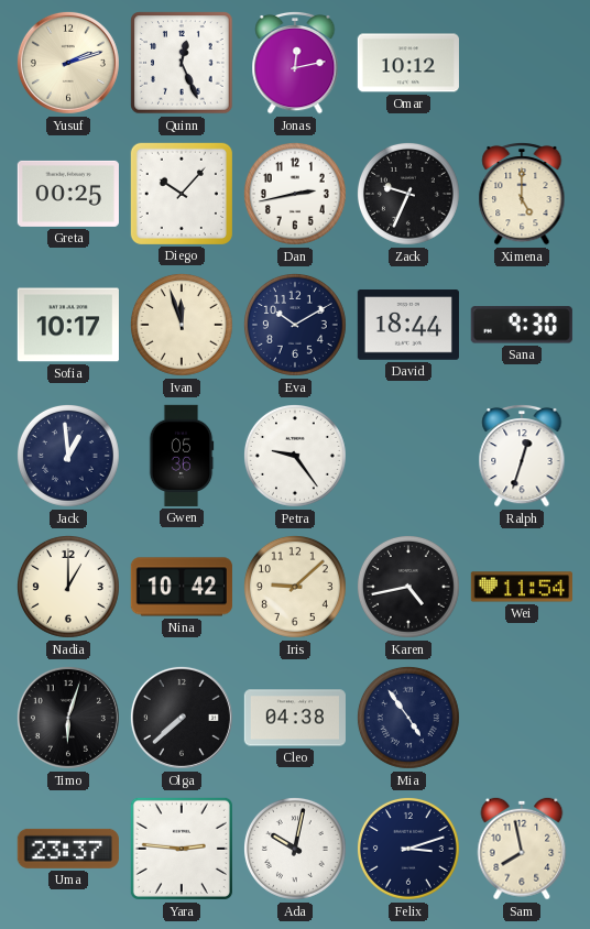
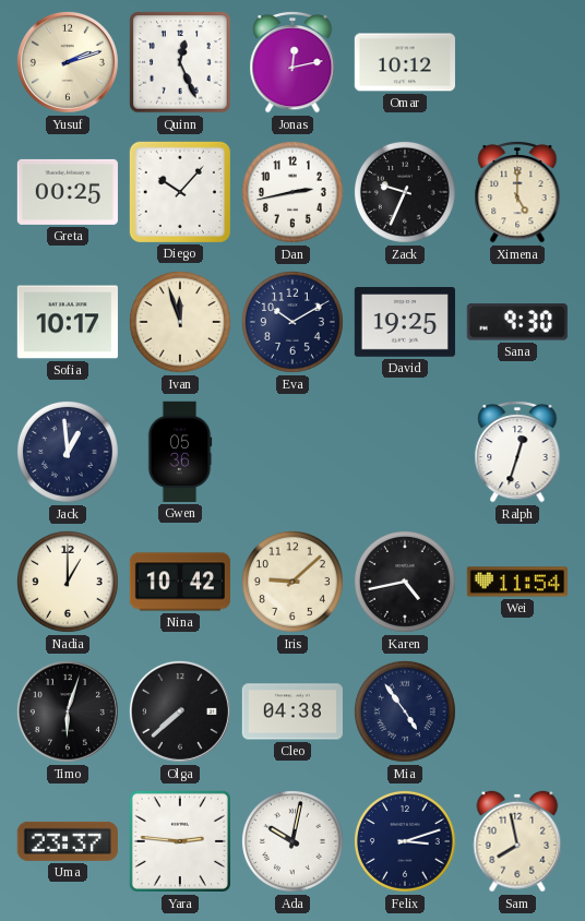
David: 18:44 -> 19:25 (405, 322)
Petra: 9:24 -> none (295, 456)
